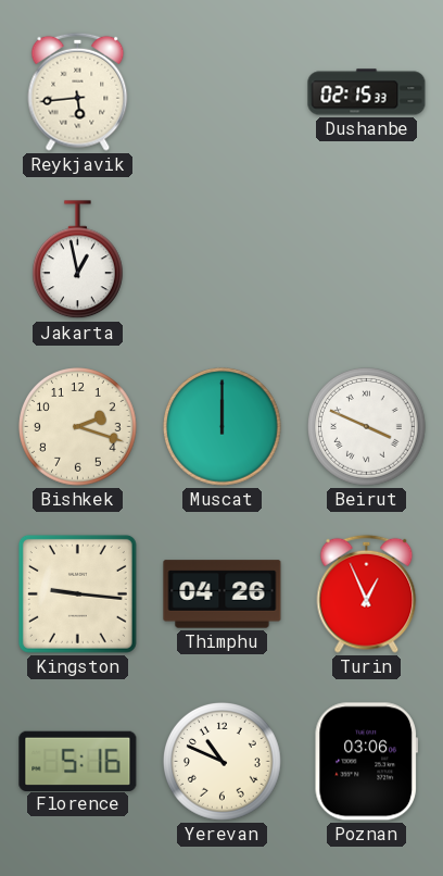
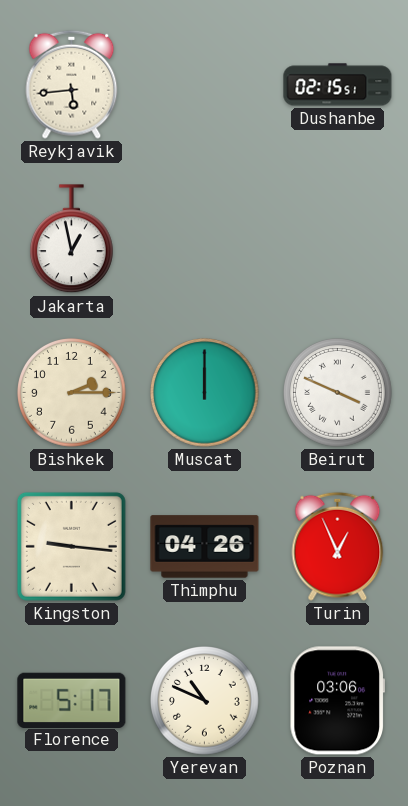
Dushanbe: 02:15:33 -> 02:15:51 (338, 85)
Bishkek: 2:18 -> 2:15 (72, 393)
Florence: 5:16 -> 5:17 (72, 700)
